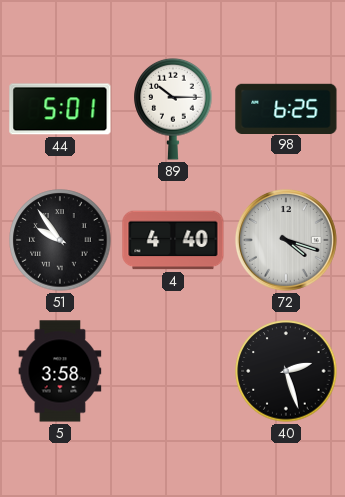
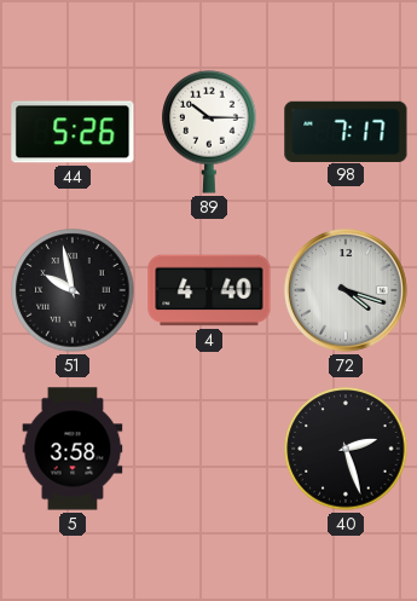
44: 5:01 -> 5:26 (73, 132)
98: 6:25 -> 7:17 (346, 131)
51: 9:54 -> 9:58 (73, 290)
